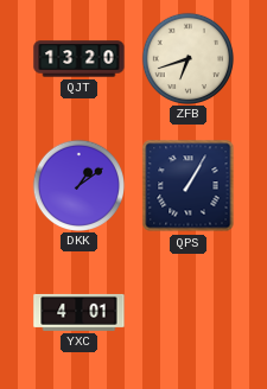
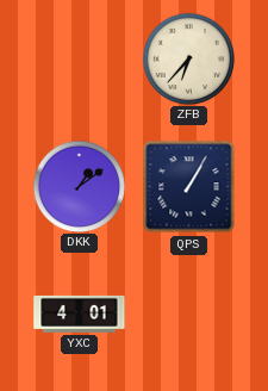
QJT: 13:20 -> none (80, 59)
ZFB: 6:42 -> 6:37 (188, 58)
